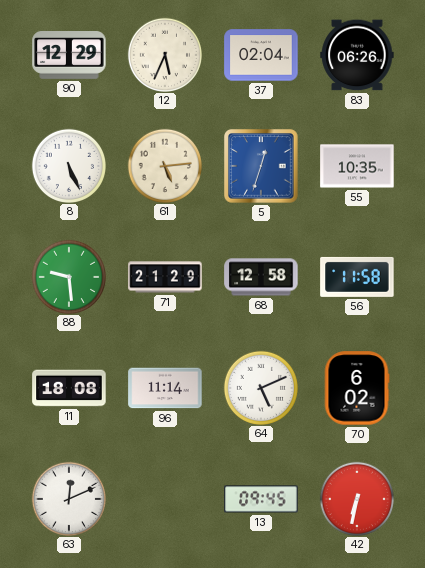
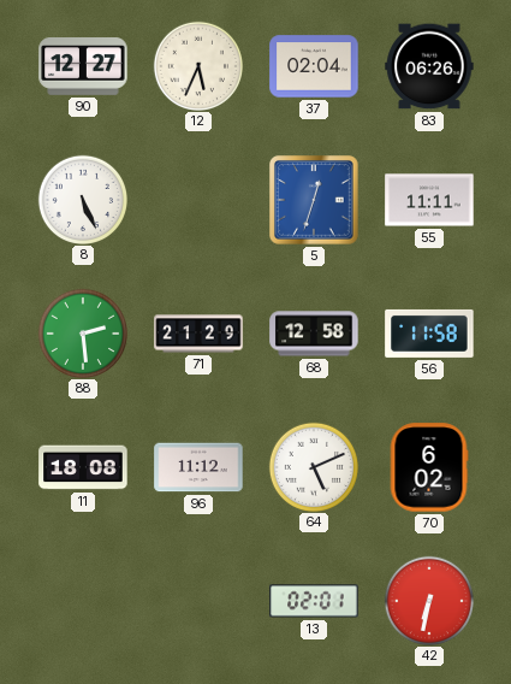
90: 12:29 -> 12:27 (83, 67)
61: 5:14 -> none (164, 165)
55: 10:35 -> 11:11 (429, 200)
88: 9:29 -> 2:29 (82, 332)
96: 11:14 -> 11:12 (198, 467)
63: 12:11 -> none (68, 498)
13: 09:45 -> 02:01 (314, 601)
